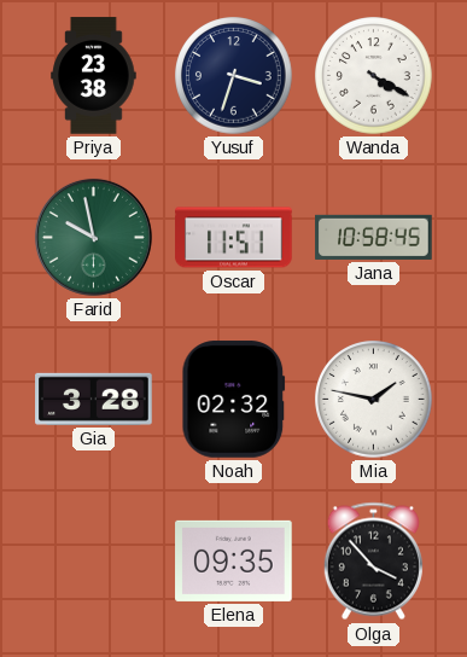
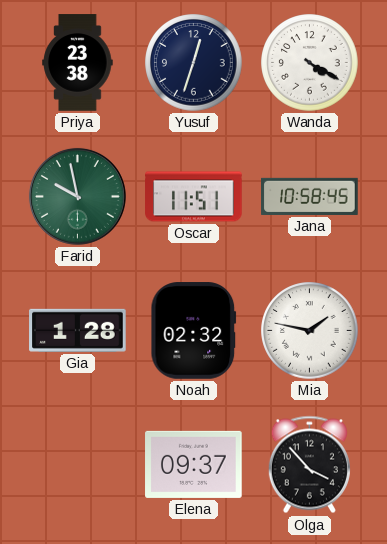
Yusuf: 3:33 -> 12:33 (194, 63)
Gia: 3:28 -> 1:28 (78, 330)
Elena: 09:35 -> 09:37 (194, 464)
